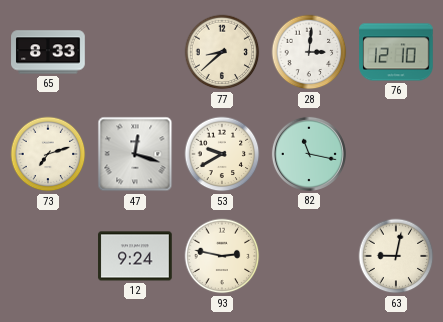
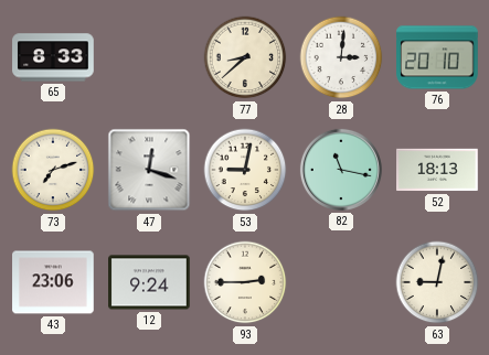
76: 12:10 -> 20:10 (437, 57)
53: 9:40 -> 9:02 (245, 170)
52: none -> 18:13 (437, 170)
43: none -> 23:06 (53, 282)
93: 2:47 -> 2:45 (245, 282)
